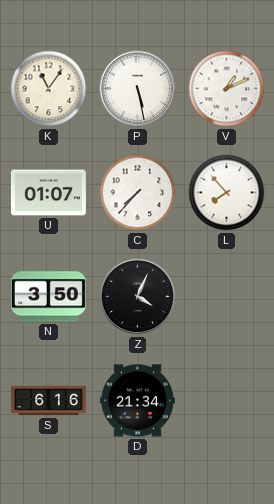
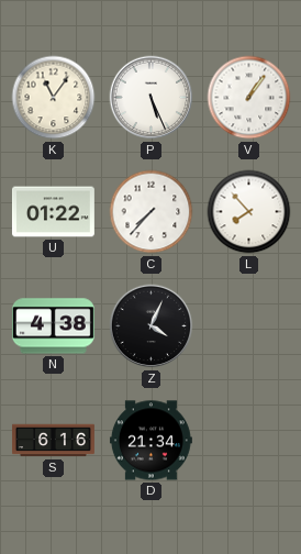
P: 5:28 -> 5:26 (152, 98)
V: 1:11 -> 1:06 (249, 98)
U: 01:07 -> 01:22 (53, 212)
N: 3:50 -> 4:38 (53, 326)
